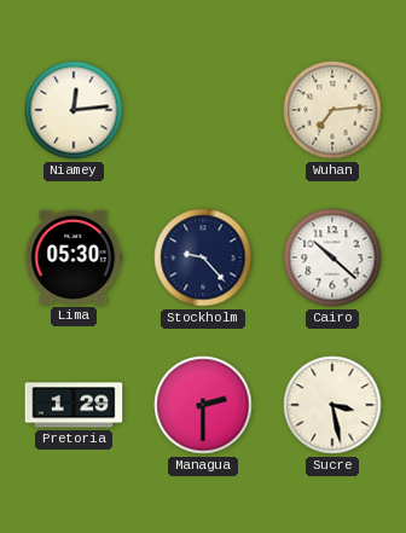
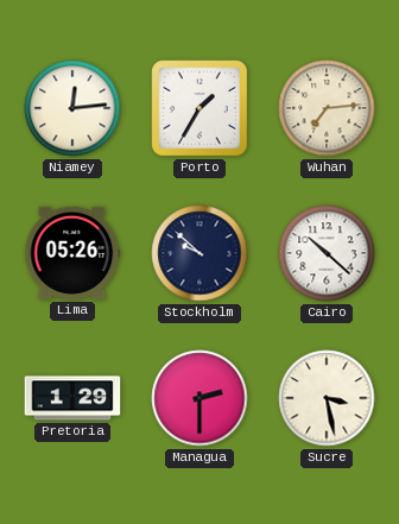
Porto: none -> 1:35 (199, 108)
Lima: 05:30 -> 05:26 (72, 253)
Stockholm: 9:23 -> 9:52 (199, 253)
